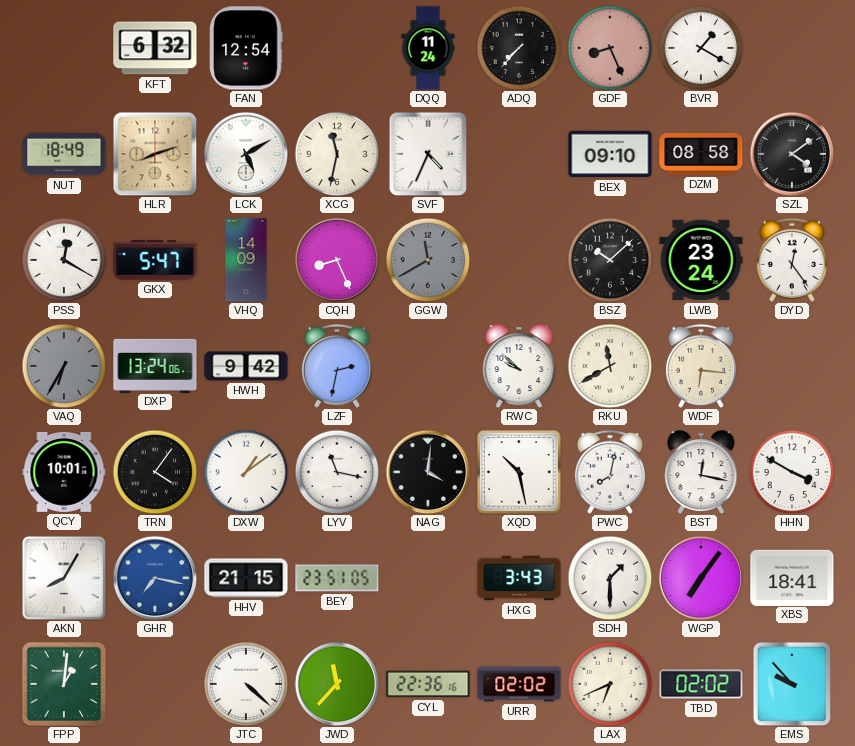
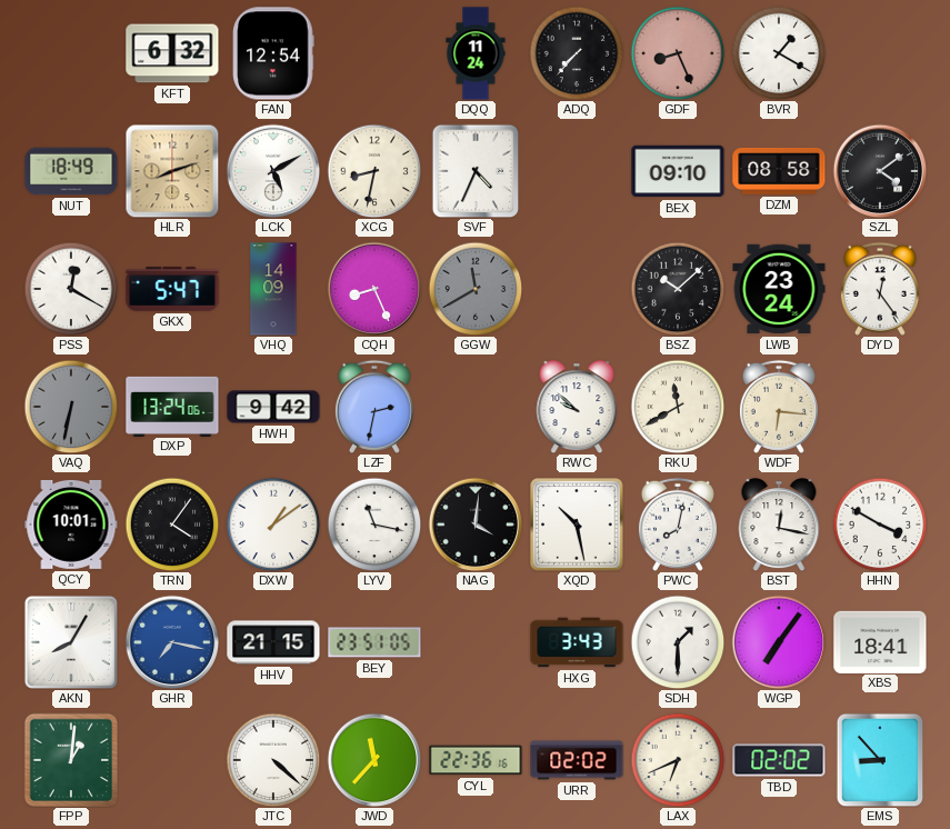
XCG: 11:32 -> 8:32 (374, 171)
VAQ: 6:35 -> 6:32 (71, 407)
EMS: 9:53 -> 8:53 (880, 760)
